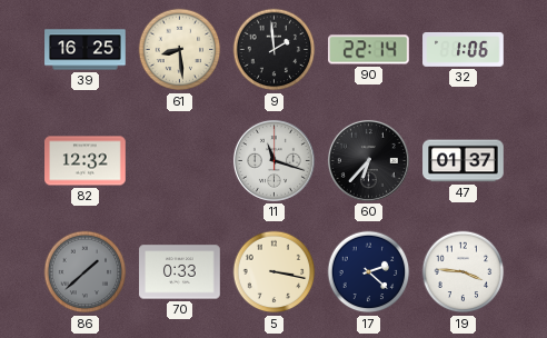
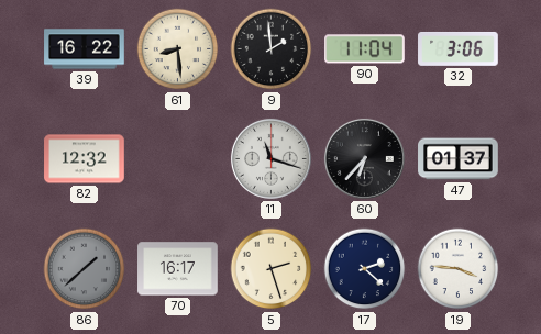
39: 16:25 -> 16:22 (85, 49)
90: 22:14 -> 11:04 (365, 49)
32: 1:06 -> 3:06 (459, 48)
70: 0:33 -> 16:17 (178, 269)
5: 3:17 -> 2:27 (272, 269)
